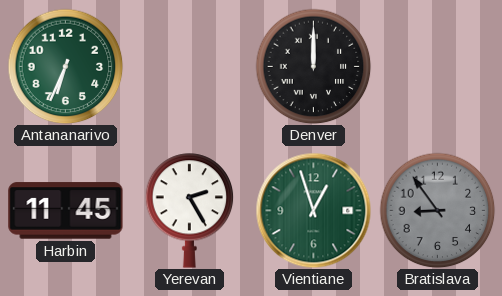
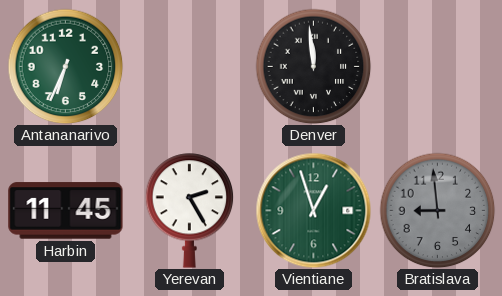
Denver: 12:00 -> 11:59 (313, 66)
Bratislava: 8:54 -> 8:59 (437, 210)
